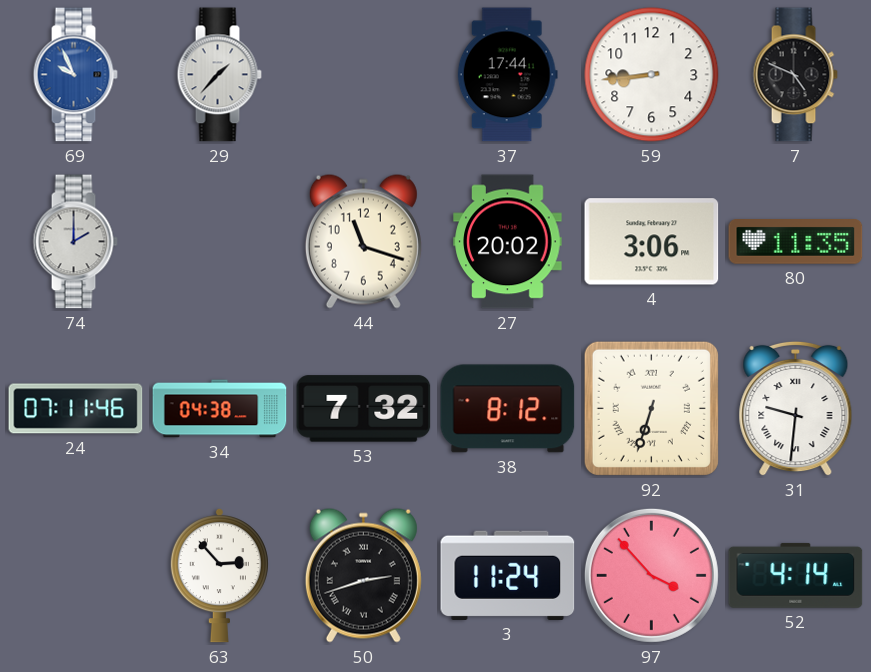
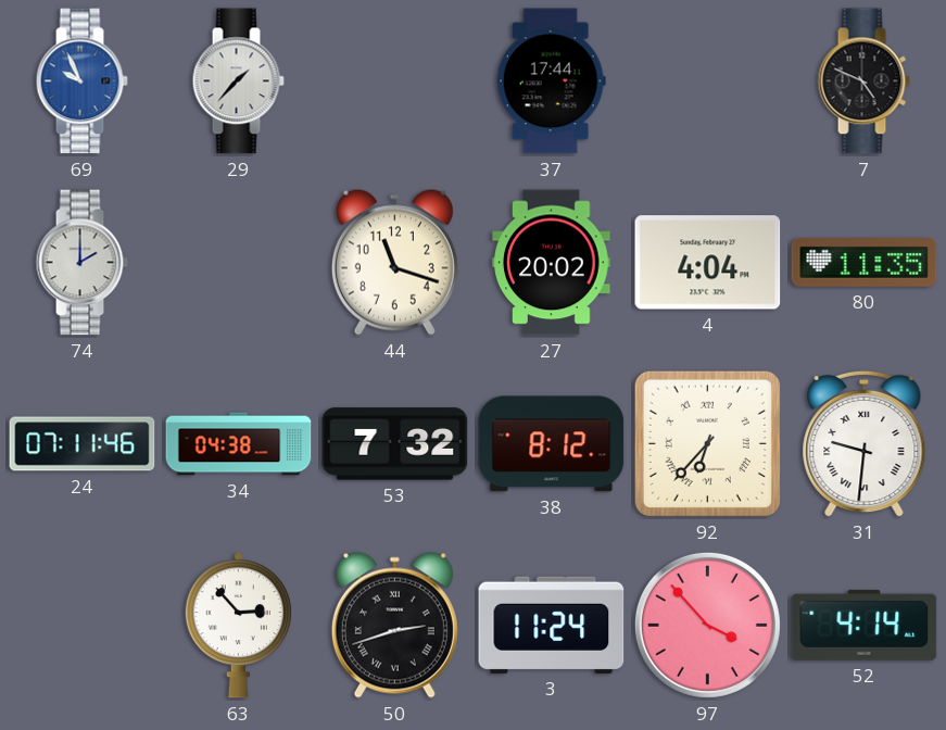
59: 8:44 -> none (652, 75)
4: 3:06 -> 4:04 (708, 263)
92: 6:33 -> 6:37 (707, 443)
